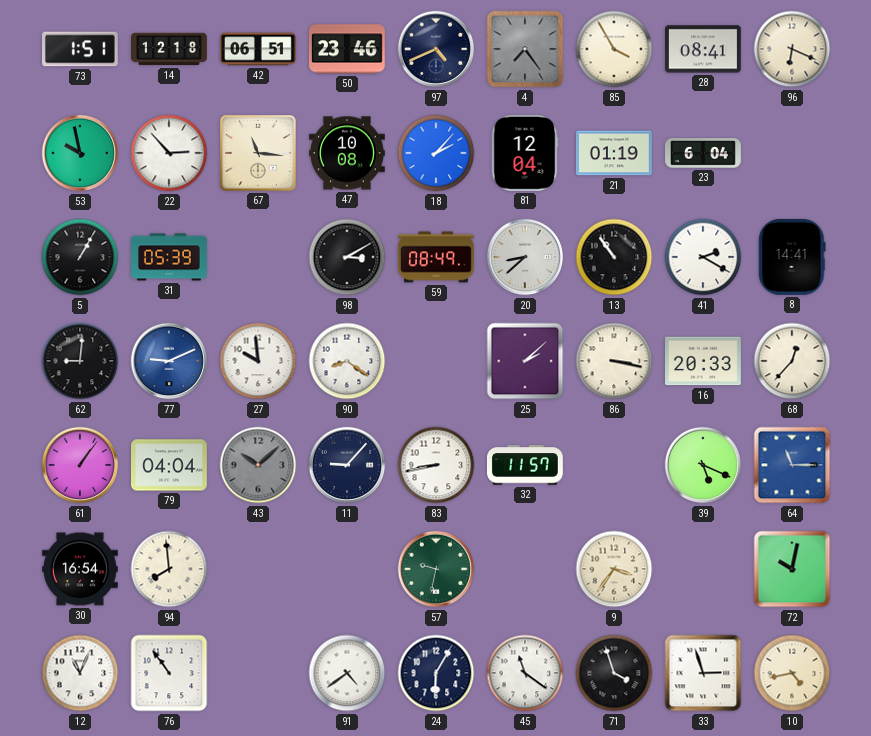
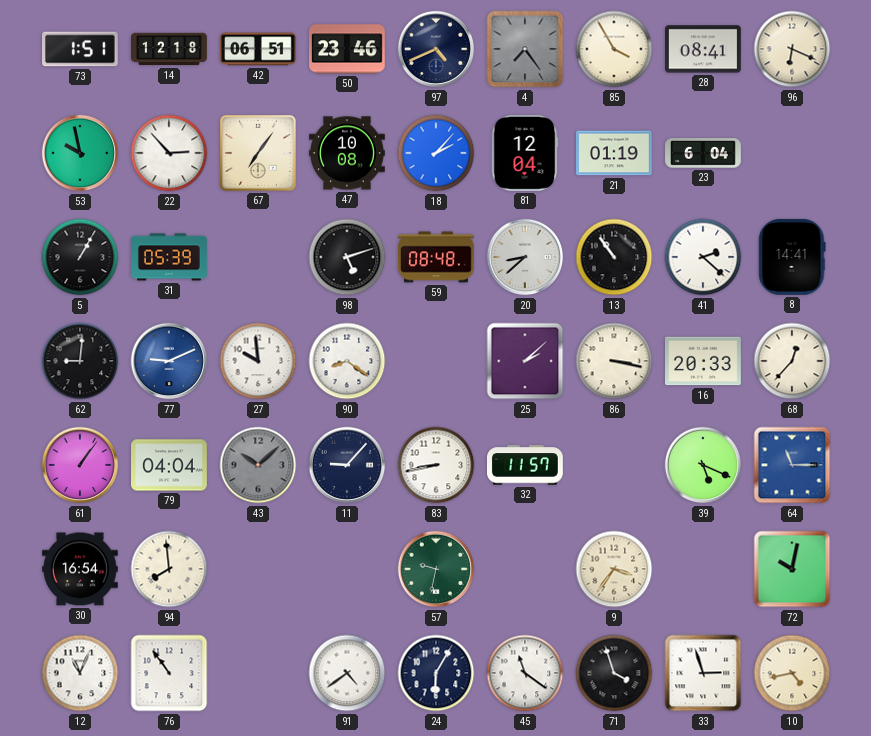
67: 11:16 -> 7:06 (258, 153)
98: 3:10 -> 5:12 (347, 257)
59: 08:49 -> 08:48 (437, 257)
41: 2:20 -> 2:22 (703, 257)
